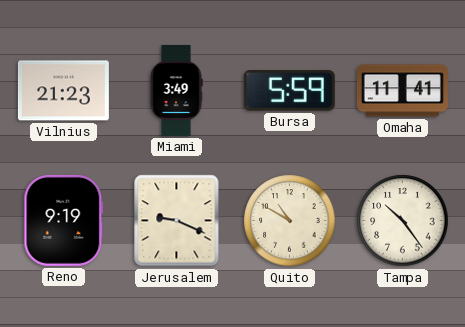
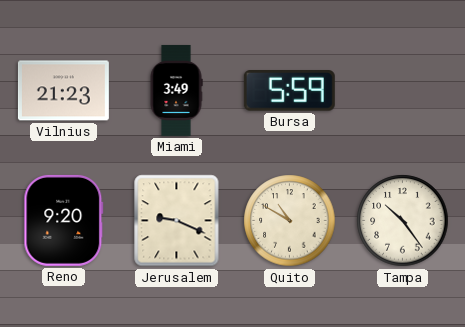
Omaha: 11:41 -> none (402, 91)
Reno: 9:19 -> 9:20 (64, 220)
